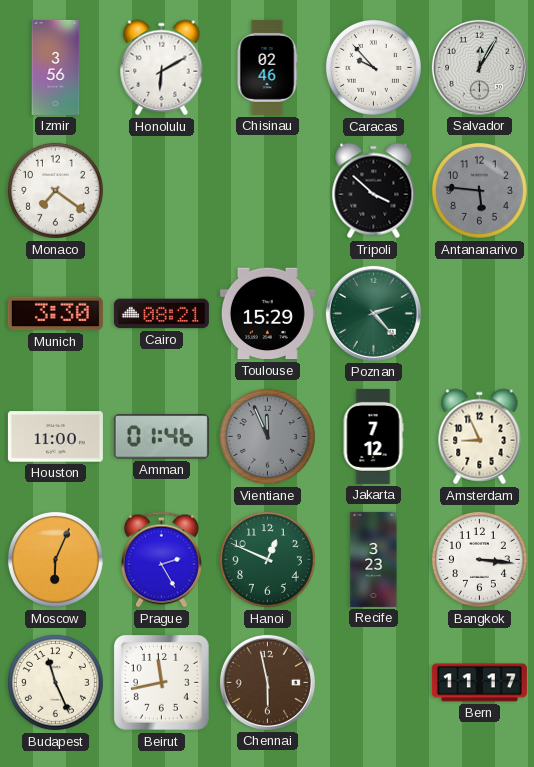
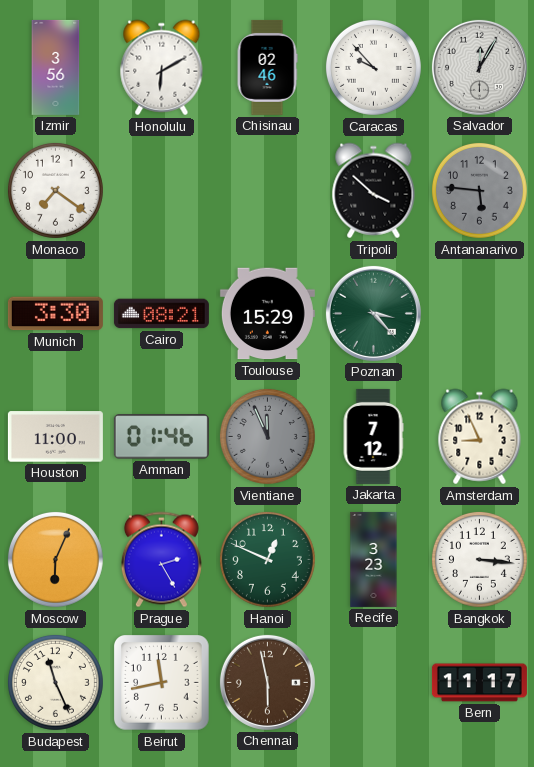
Poznan: 2:23 -> 3:23 (373, 313)
